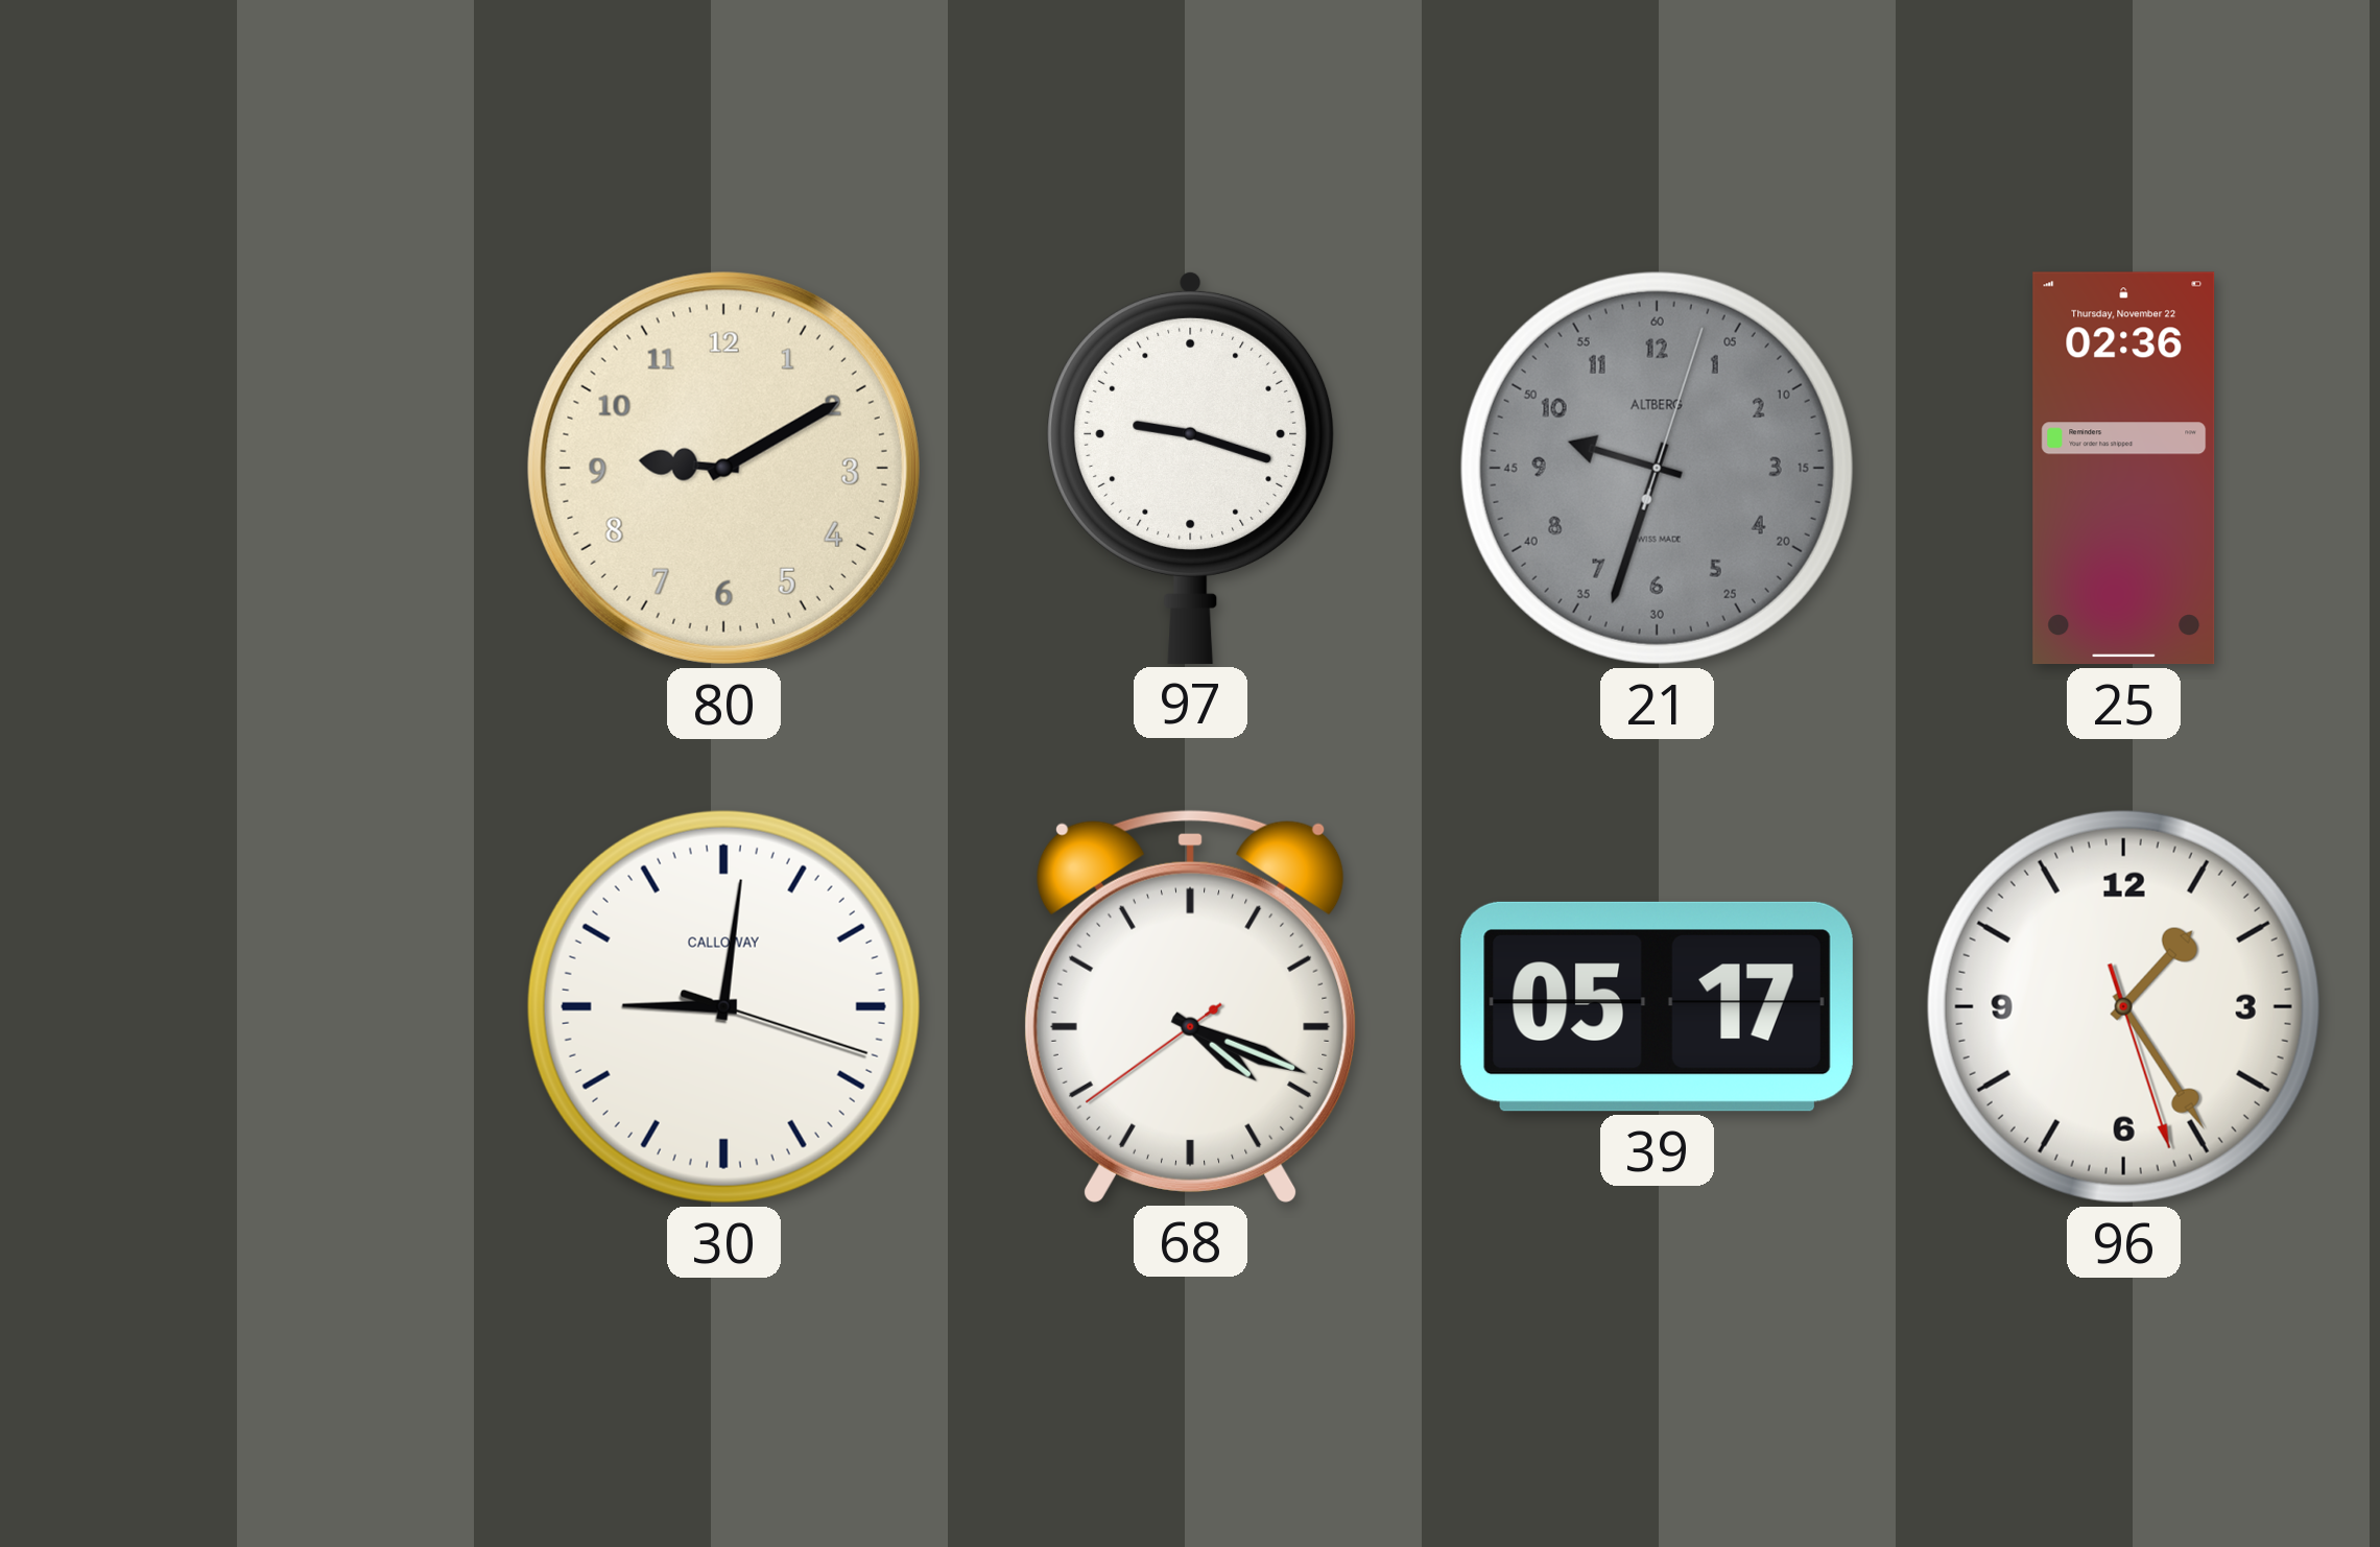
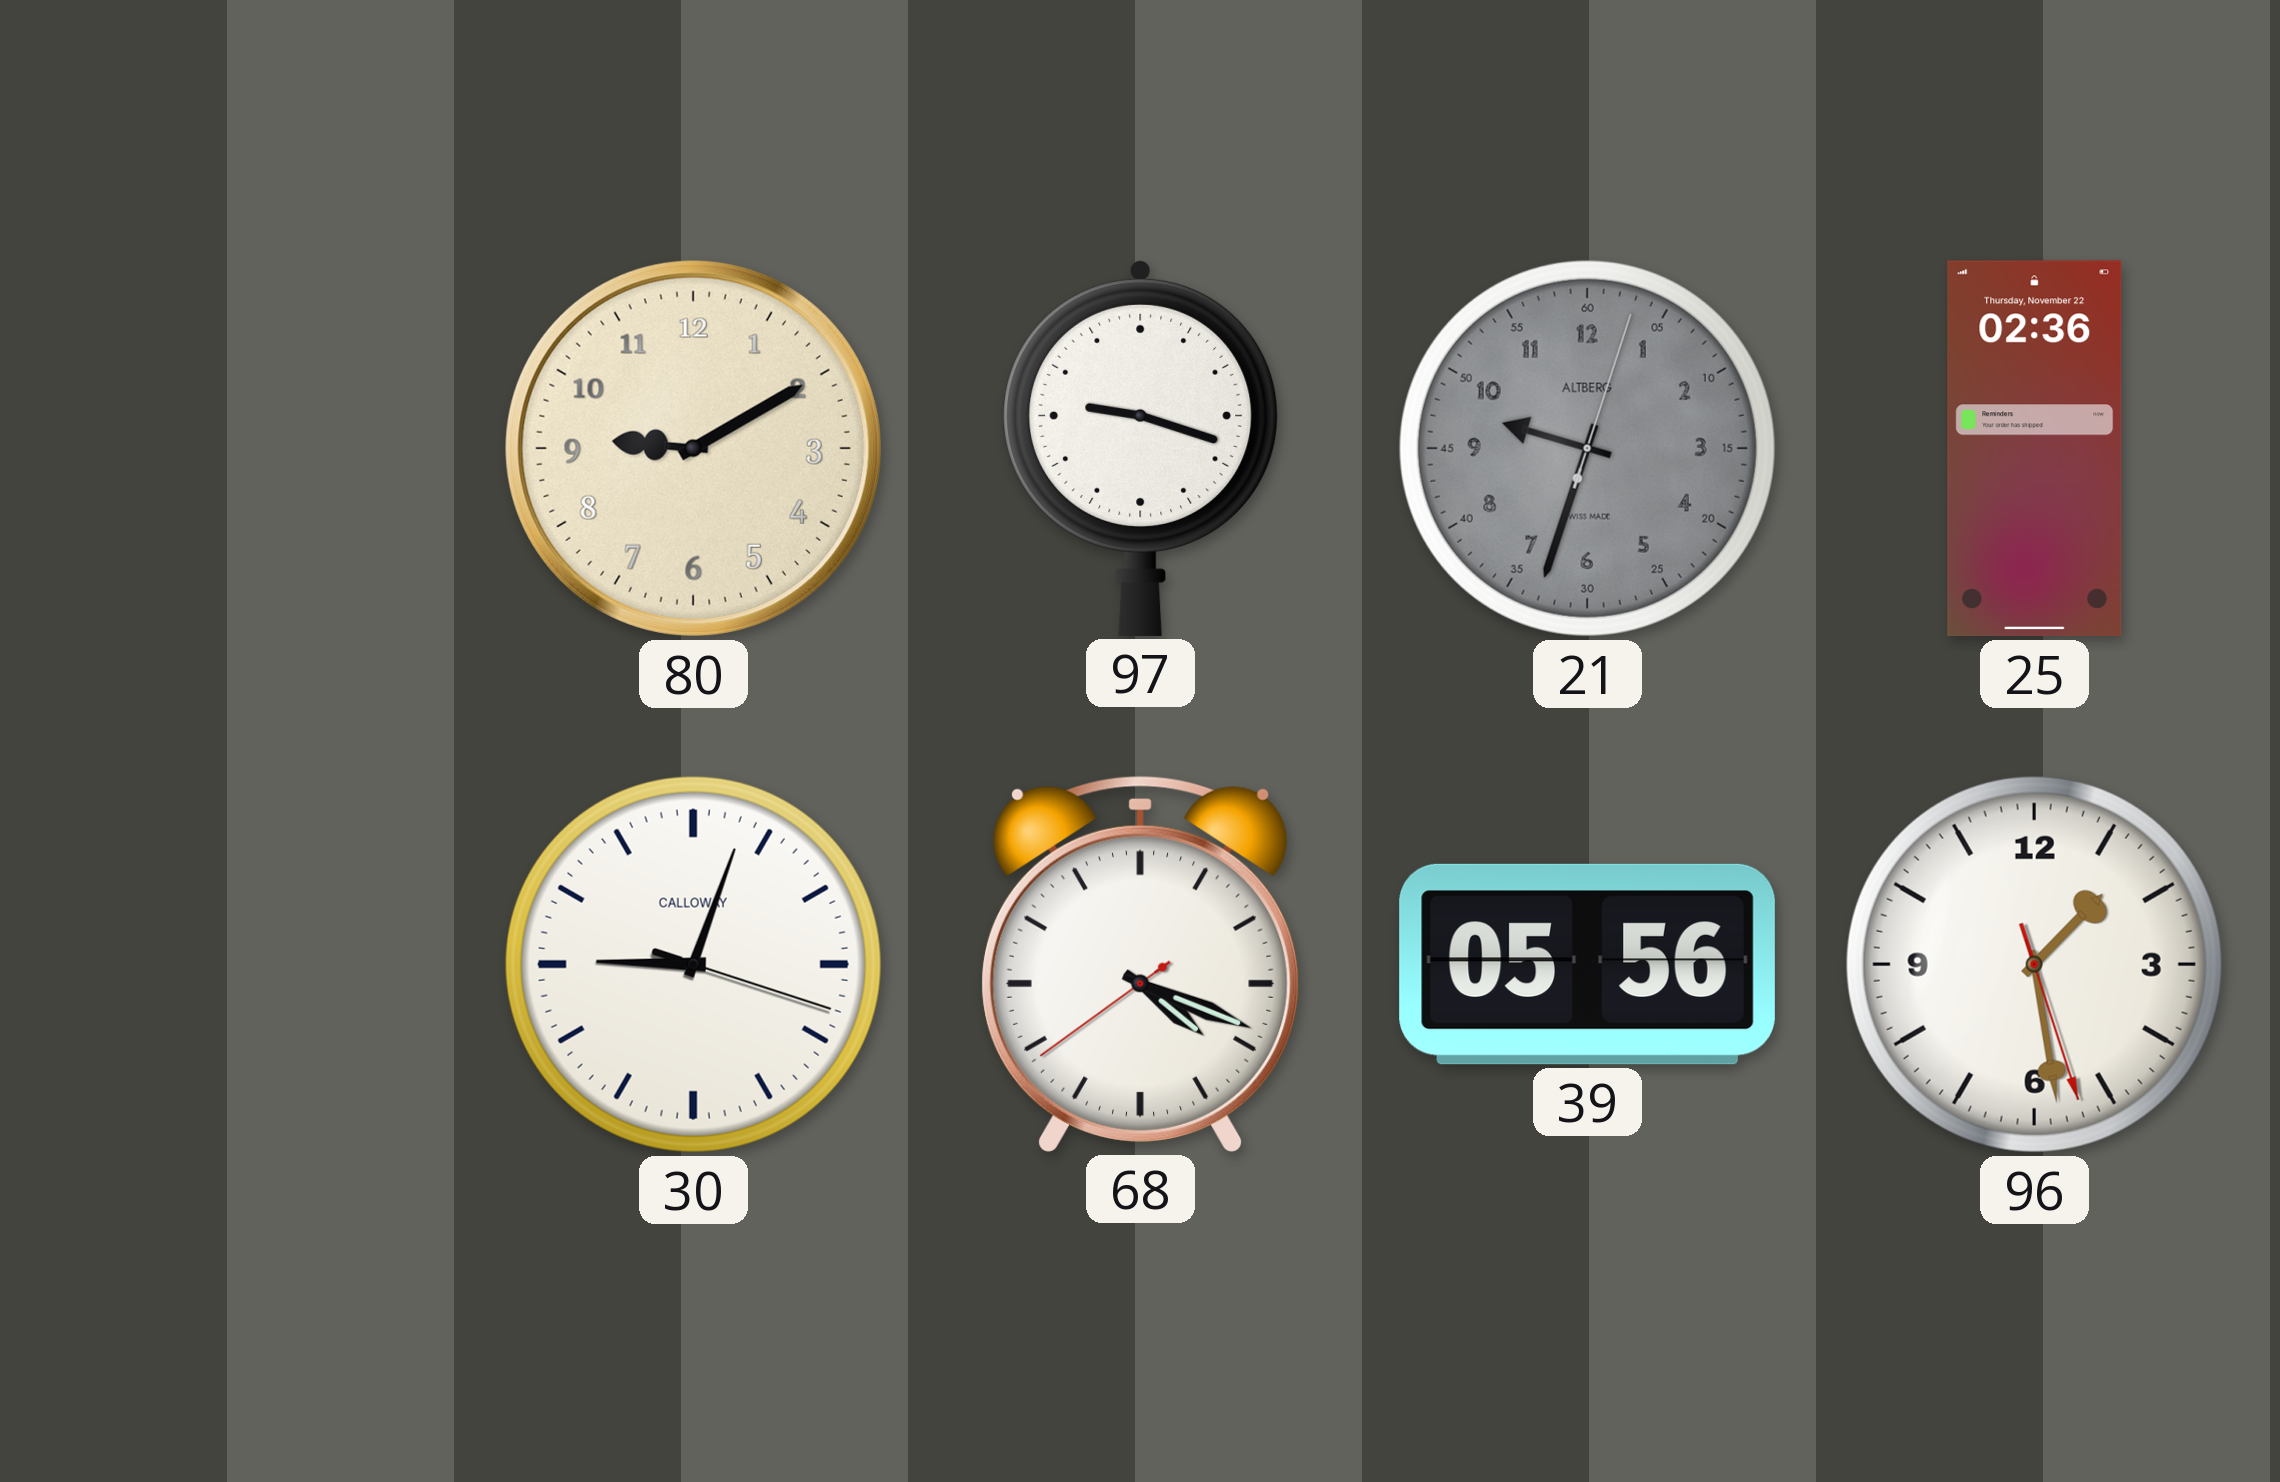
30: 9:01 -> 9:03 (693, 964)
39: 05:17 -> 05:56 (1587, 964)
96: 1:24 -> 1:28 (2034, 964)
